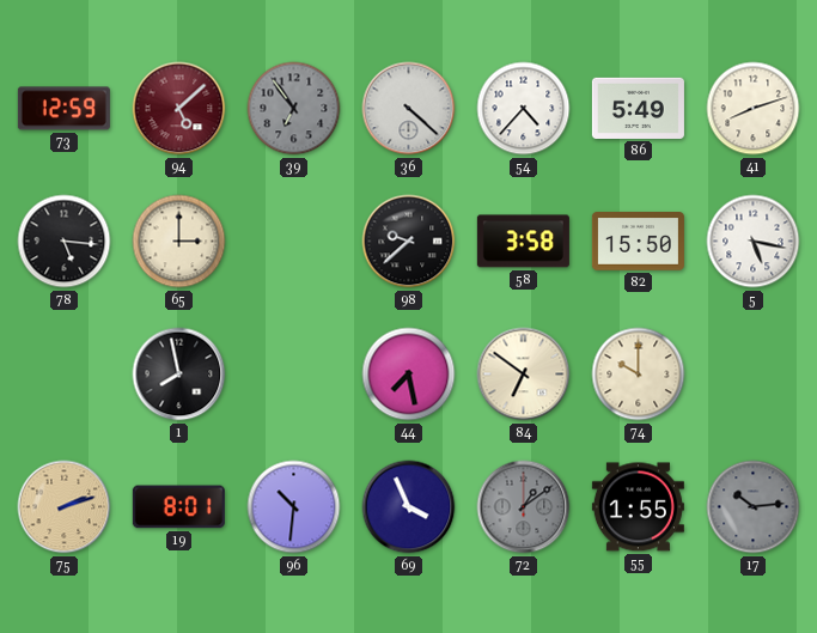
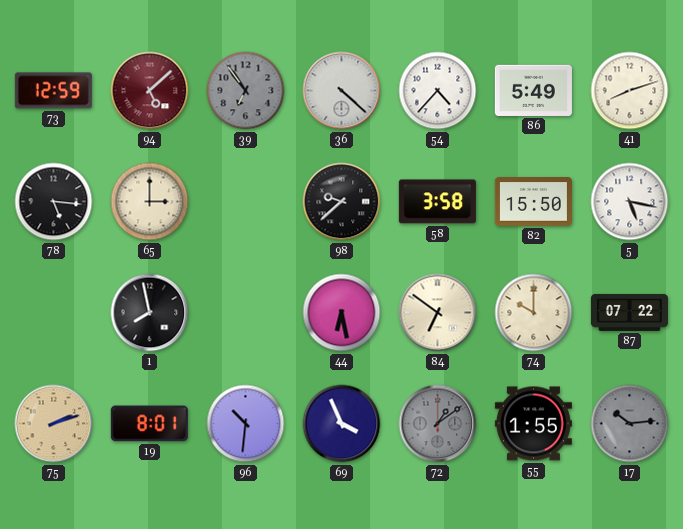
44: 7:28 -> 6:28 (342, 313)
87: none -> 07:22 (629, 312)
